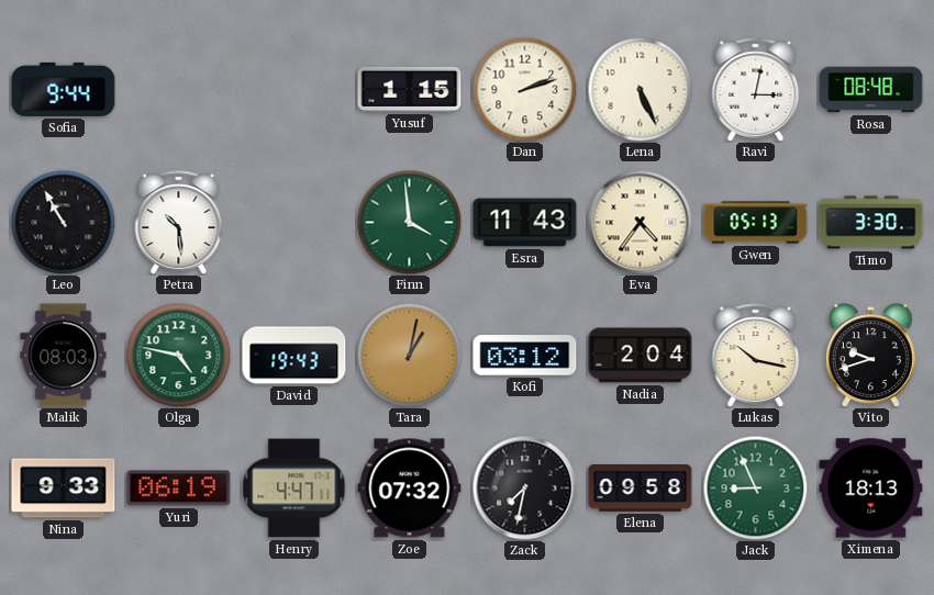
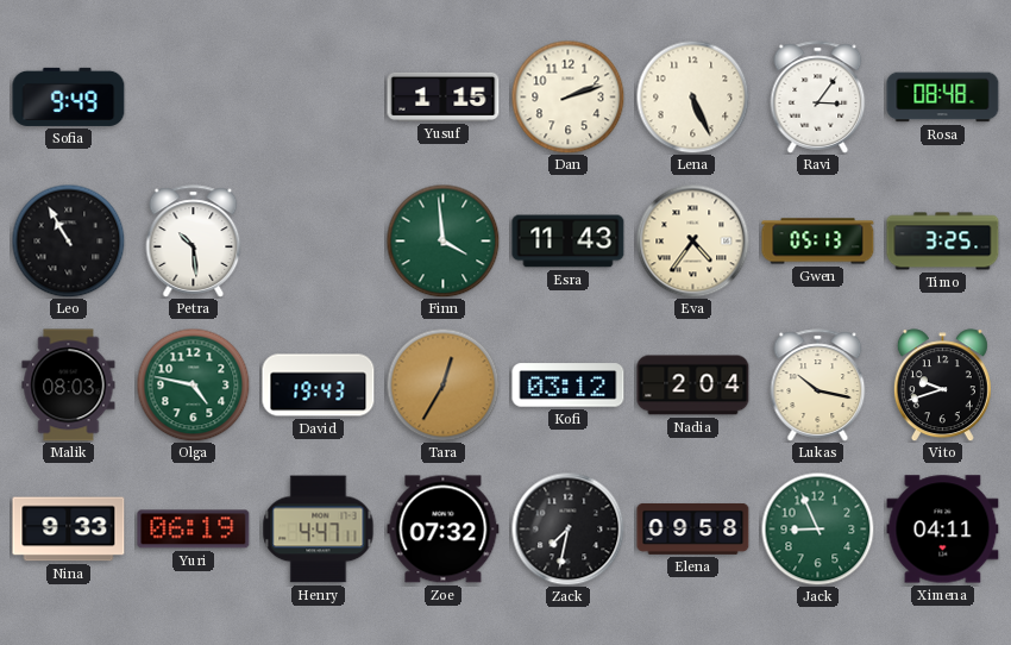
Sofia: 9:44 -> 9:49 (69, 96)
Ravi: 3:02 -> 3:06 (818, 98)
Timo: 3:30 -> 3:25 (943, 242)
Tara: 1:02 -> 12:35 (442, 384)
Ximena: 18:13 -> 04:11 (943, 530)
